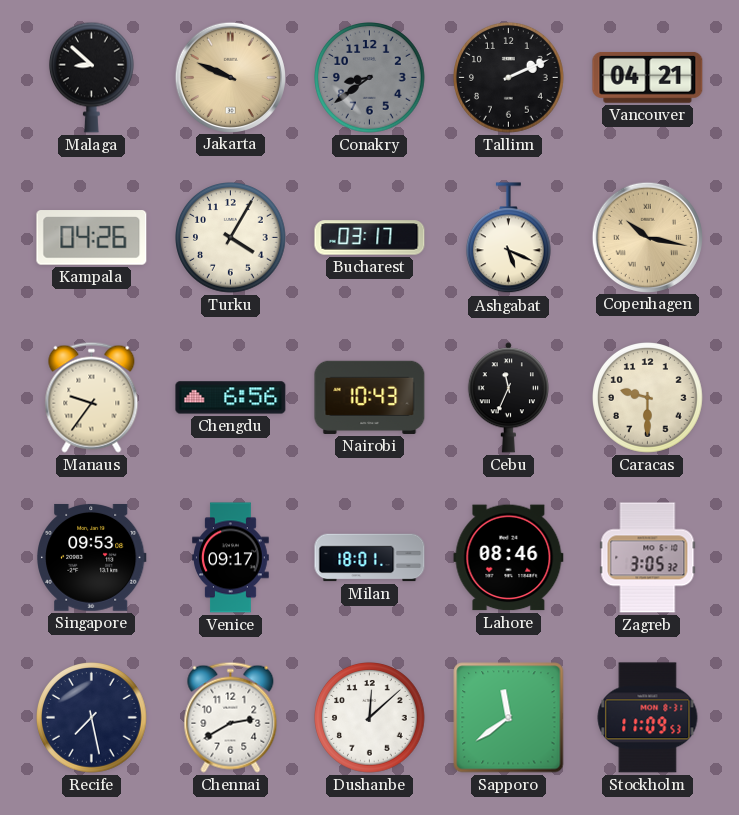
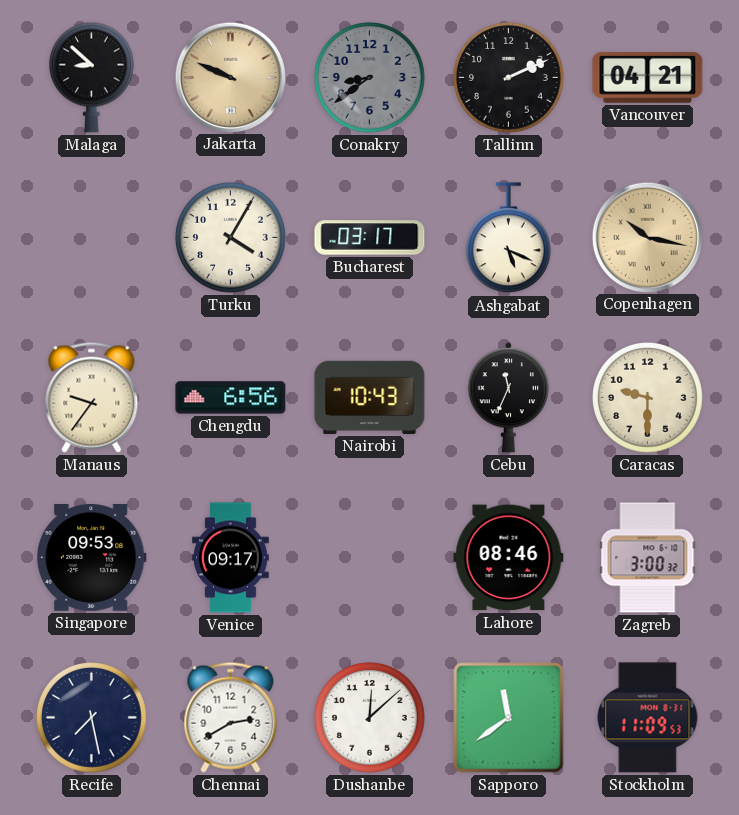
Kampala: 04:26 -> none (92, 238)
Milan: 18:01 -> none (370, 558)
Zagreb: 3:05 -> 3:00 (648, 558)
